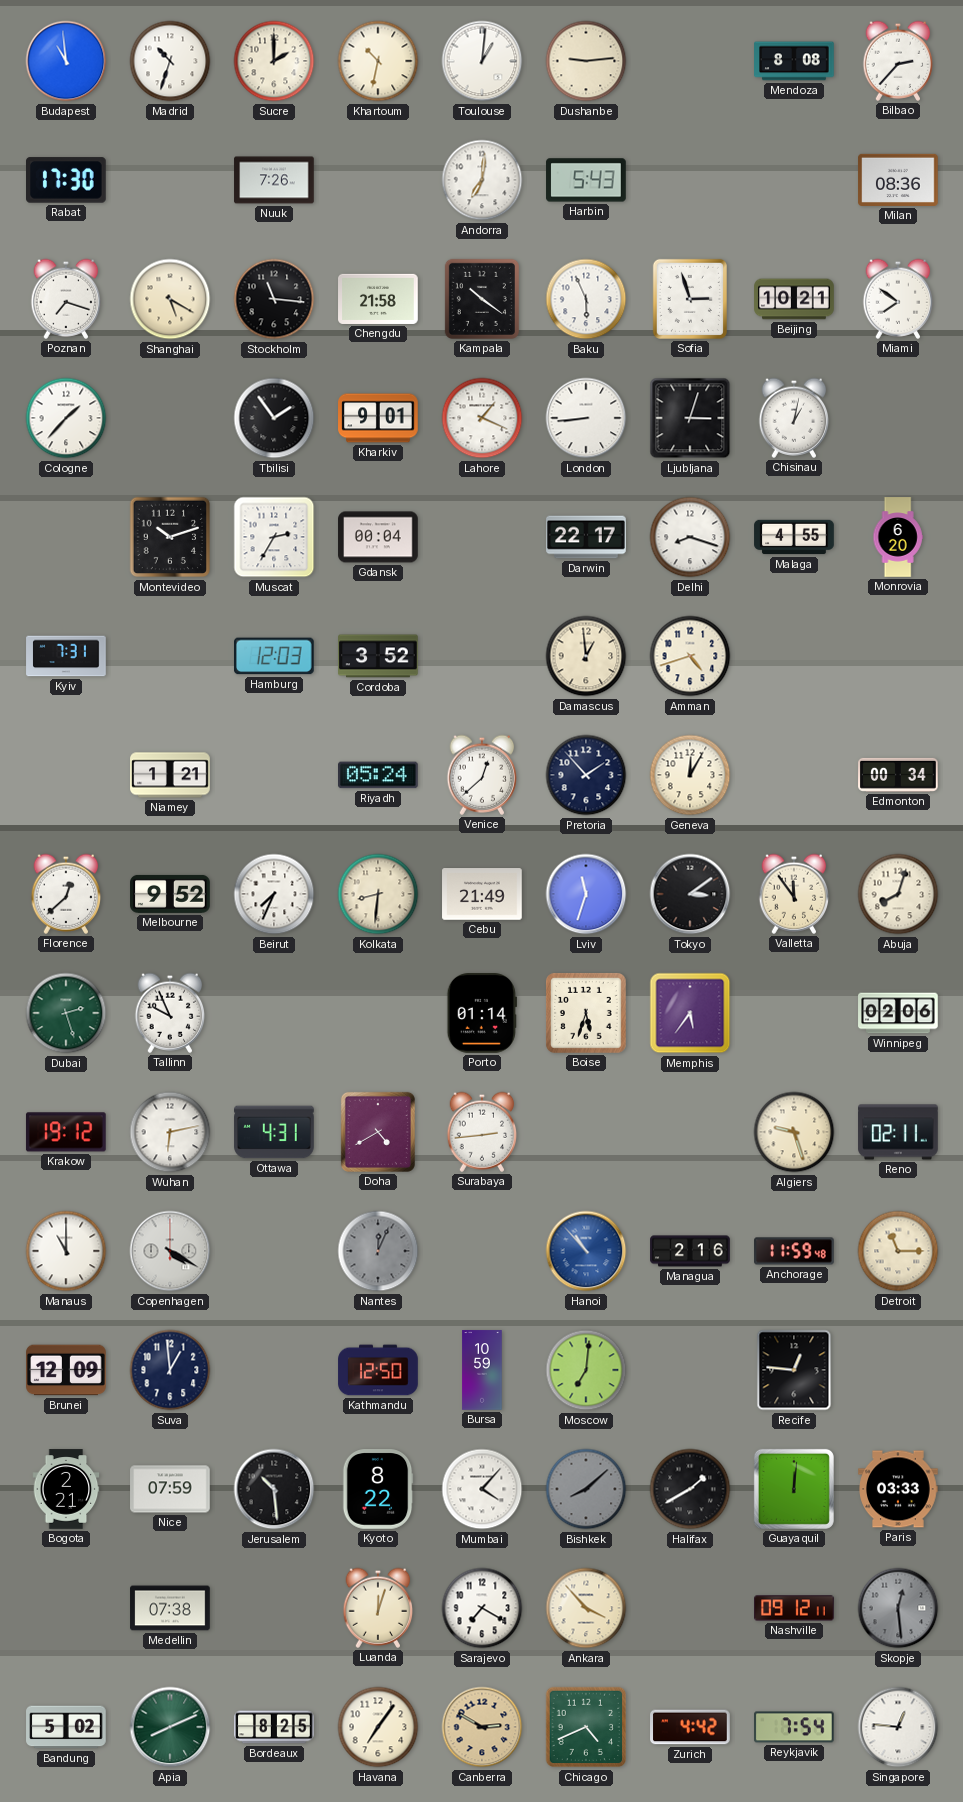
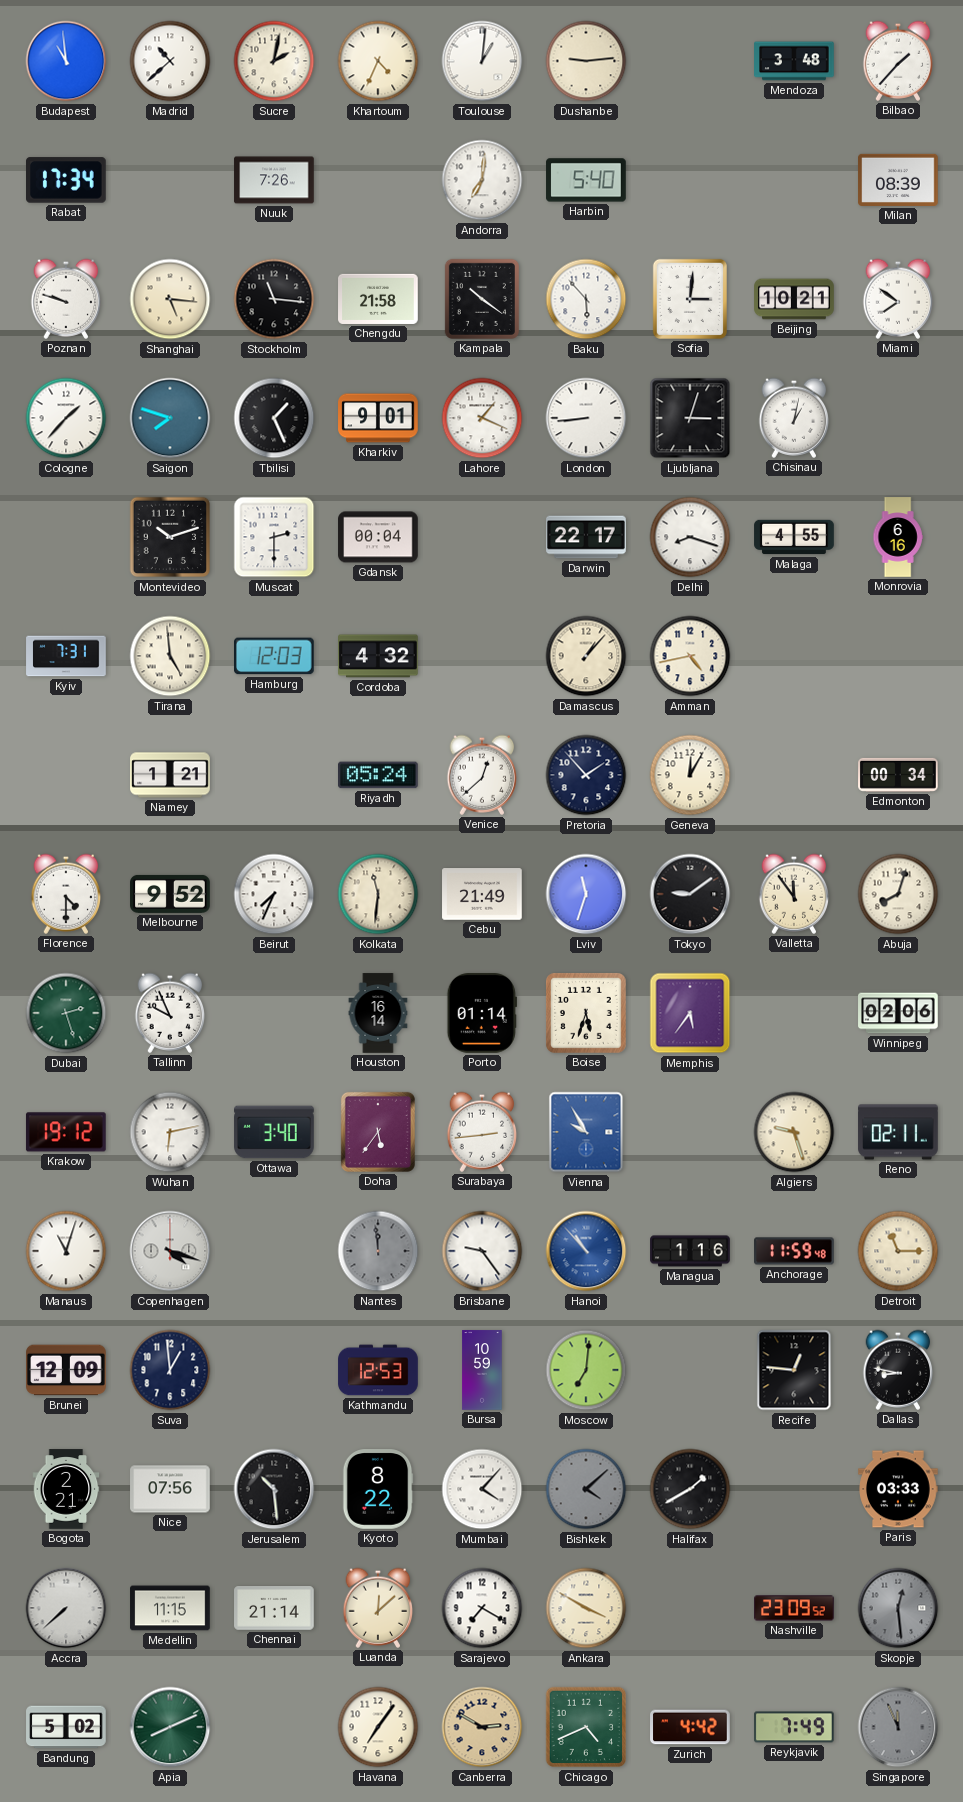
Madrid: 10:33 -> 10:38 (170, 61)
Sucre: 2:00 -> 2:02 (274, 61)
Khartoum: 10:32 -> 4:34 (378, 61)
Mendoza: 8:08 -> 3:48 (794, 61)
Bilbao: 2:37 -> 1:37 (898, 61)
Rabat: 17:30 -> 17:34 (67, 180)
Harbin: 5:43 -> 5:40 (586, 180)
Milan: 08:36 -> 08:39 (898, 180)
Poznan: 7:18 -> 9:48 (66, 299)
Shanghai: 5:20 -> 5:16 (170, 299)
Baku: 5:56 -> 5:53 (586, 299)
Sofia: 2:57 -> 3:01 (690, 299)
Saigon: none -> 7:48 (170, 418)
Tbilisi: 1:54 -> 1:26 (274, 418)
Muscat: 2:35 -> 2:30 (274, 537)
Monrovia: 6:20 -> 6:16 (898, 537)
Tirana: none -> 4:59 (170, 656)
Cordoba: 3:52 -> 4:32 (378, 656)
Damascus: 12:59 -> 1:07 (586, 656)
Amman: 4:42 -> 4:43 (690, 656)
Florence: 12:38 -> 4:30 (66, 894)
Kolkata: 8:31 -> 11:31 (378, 894)
Tokyo: 3:09 -> 9:09 (690, 894)
Houston: none -> 16:14 (378, 1013)
Ottawa: 4:31 -> 3:40 (274, 1132)
Doha: 4:40 -> 5:36 (378, 1132)
Vienna: none -> 9:55 (586, 1132)
Manaus: 11:00 -> 11:03 (66, 1251)
Copenhagen: 4:20 -> 4:18 (170, 1251)
Nantes: 12:04 -> 11:59 (378, 1251)
Brisbane: none -> 9:24 (482, 1251)
Managua: 2:16 -> 1:16 (690, 1251)
Kathmandu: 12:50 -> 12:53 (378, 1370)
Dallas: none -> 8:47 (898, 1370)
Nice: 07:59 -> 07:56 (170, 1489)
Bishkek: 8:08 -> 4:08 (586, 1489)
Guayaquil: 12:01 -> none (794, 1489)
Accra: none -> 7:38 (66, 1608)
Medellin: 07:38 -> 11:15 (170, 1608)
Chennai: none -> 21:14 (274, 1609)
Luanda: 12:03 -> 12:08 (378, 1608)
Ankara: 3:53 -> 3:50 (586, 1608)
Nashville: 09:12 -> 23:09 (794, 1608)
Bordeaux: 8:25 -> none (274, 1727)
Reykjavik: 7:54 -> 7:49 (795, 1727)
Singapore: 12:46 -> 11:56 (898, 1727)
Singapore dial: white -> grey (898, 1727)
